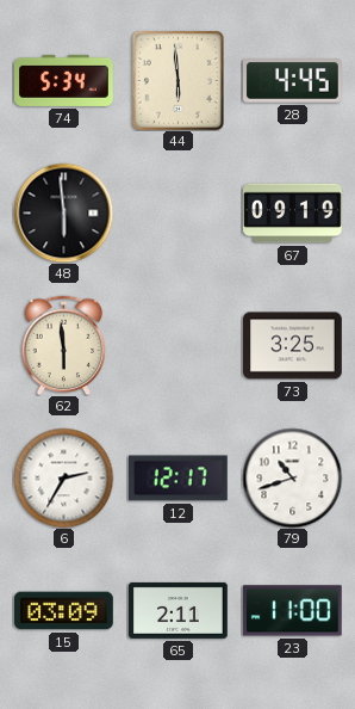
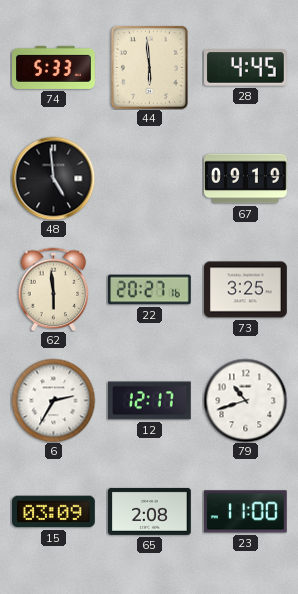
74: 5:34 -> 5:33 (54, 67)
48: 5:59 -> 4:59 (53, 178)
22: none -> 20:27 (150, 290)
65: 2:11 -> 2:08 (150, 511)
